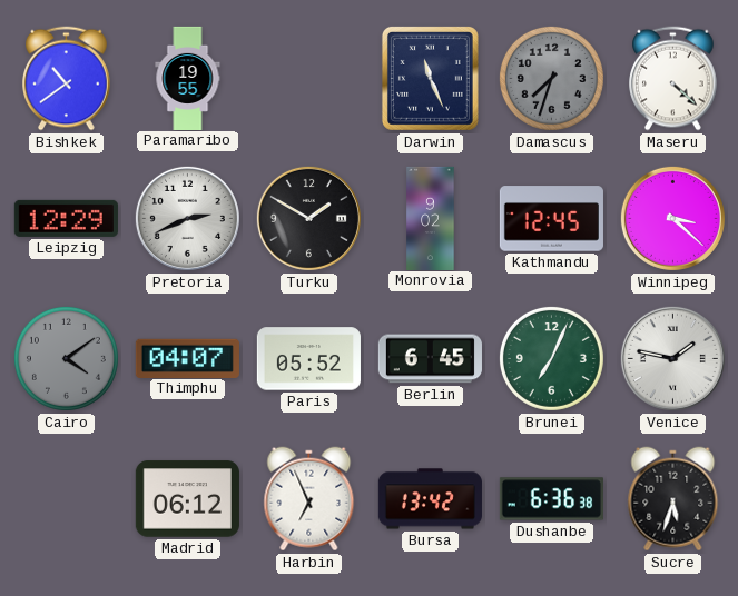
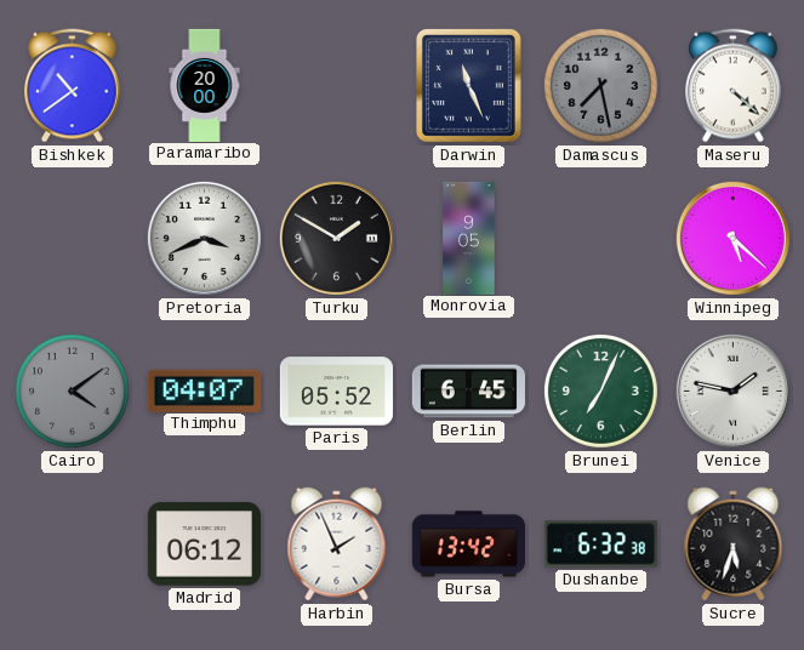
Paramaribo: 19:55 -> 20:00 (205, 85)
Damascus: 7:33 -> 7:28 (600, 85)
Leipzig: 12:29 -> none (66, 218)
Pretoria: 2:41 -> 3:41 (204, 238)
Monrovia: 9:02 -> 9:05 (469, 238)
Kathmandu: 12:45 -> none (551, 219)
Winnipeg: 3:22 -> 5:22 (732, 238)
Harbin: 6:56 -> 1:56 (337, 544)
Dushanbe: 6:36 -> 6:32 (600, 544)
